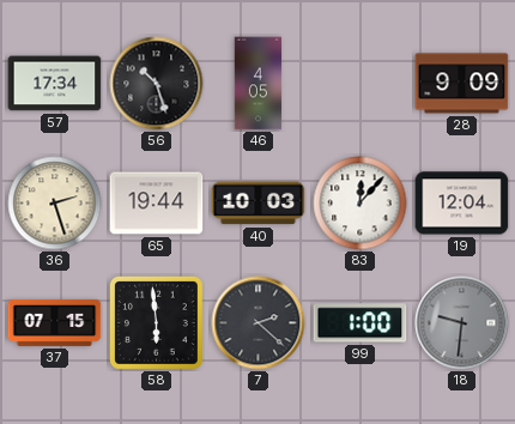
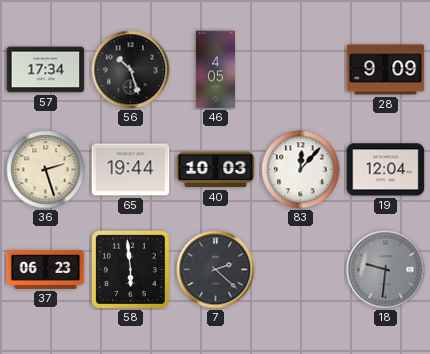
37: 07:15 -> 06:23 (46, 269)
99: 1:00 -> none (360, 323)
